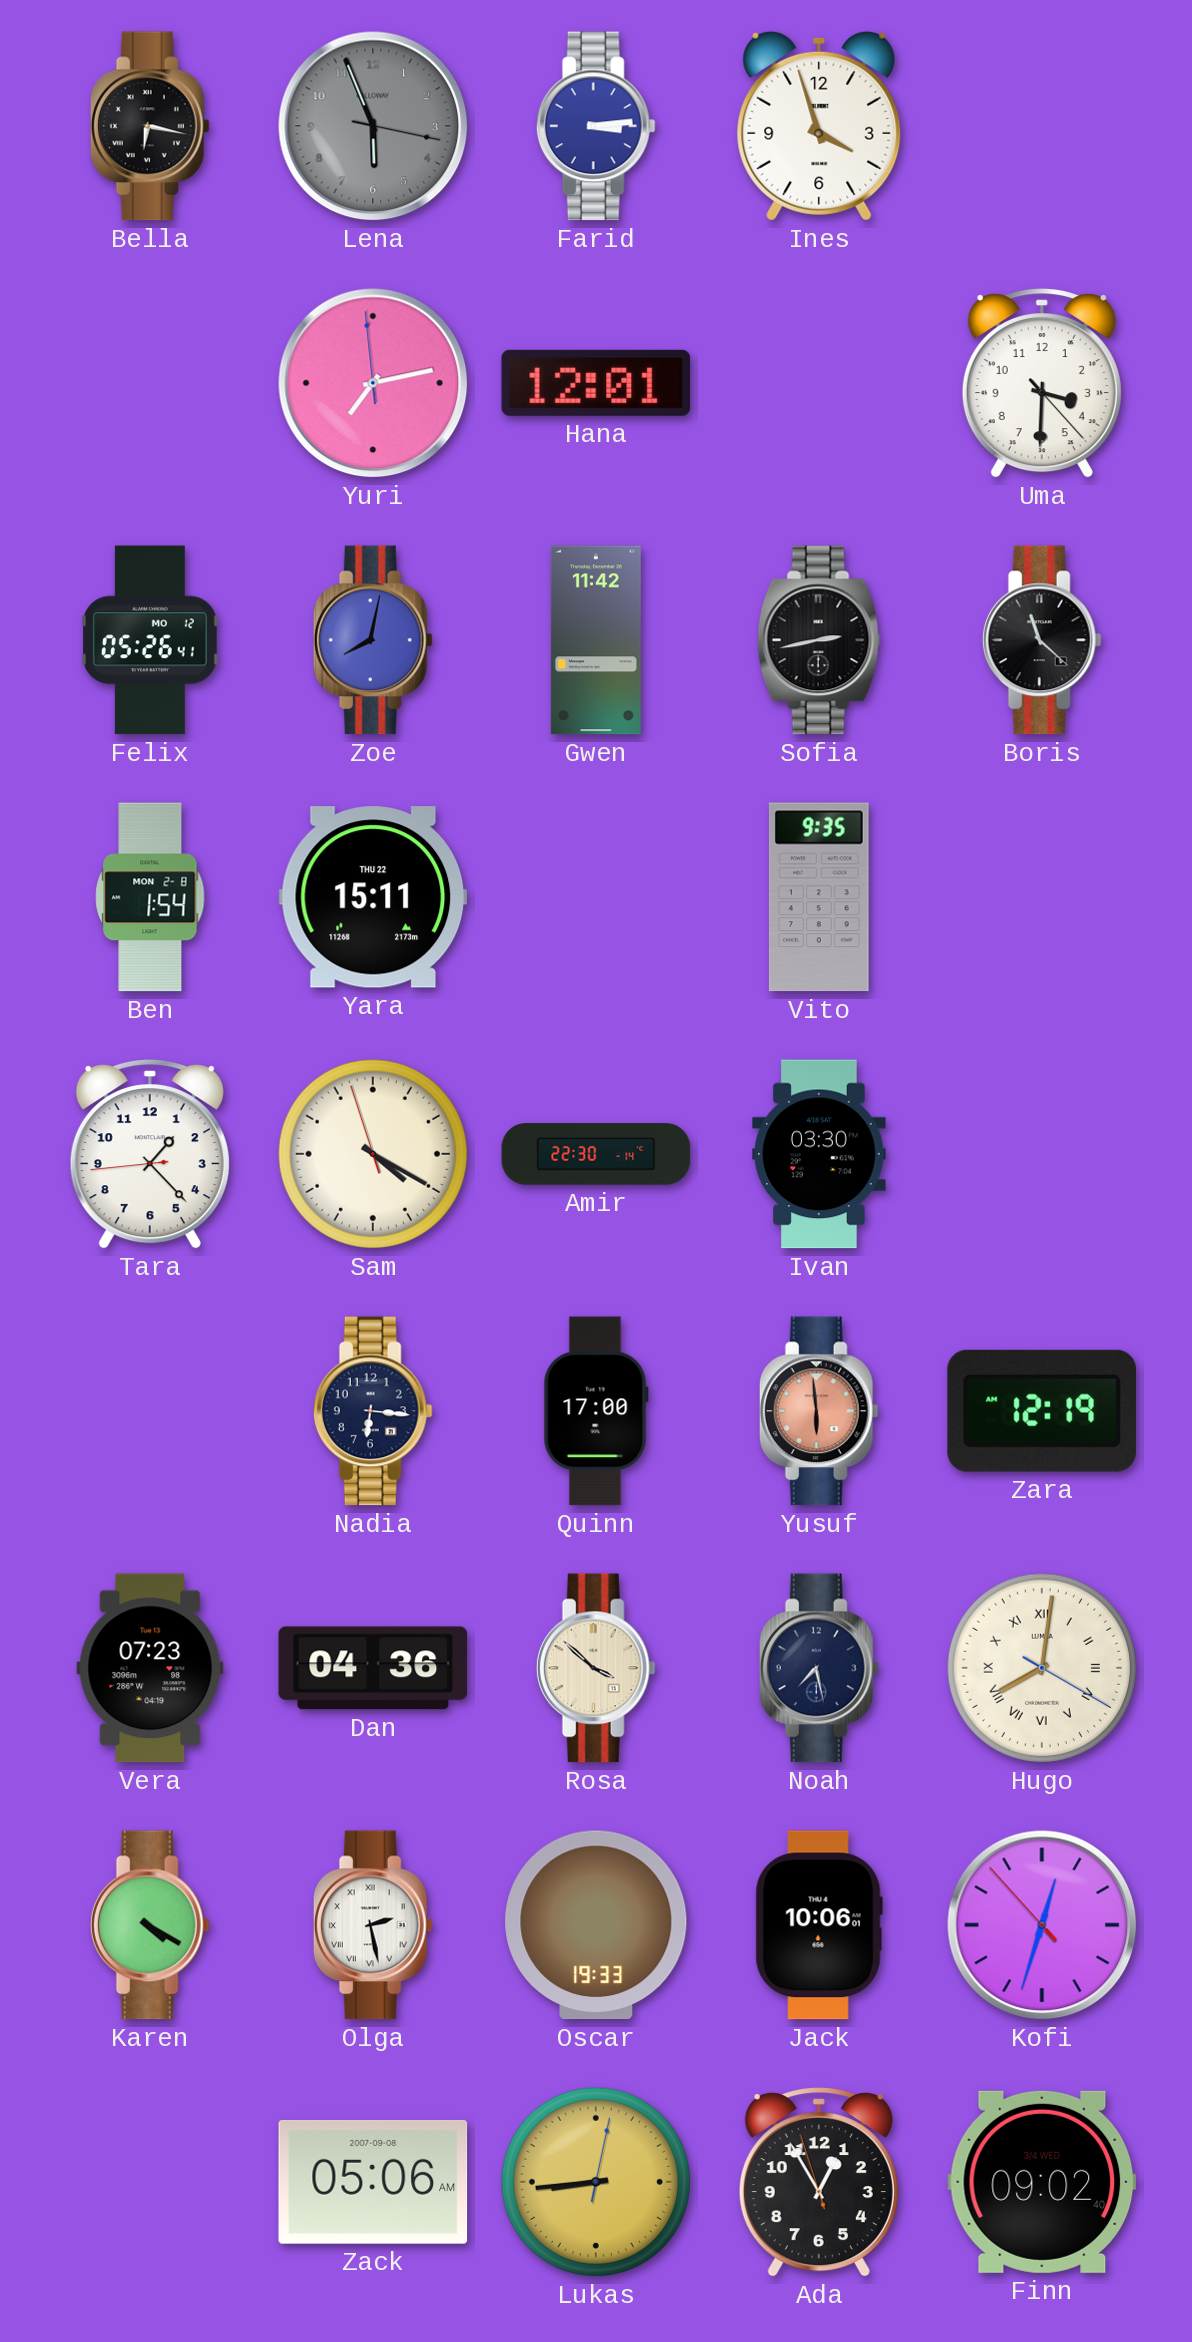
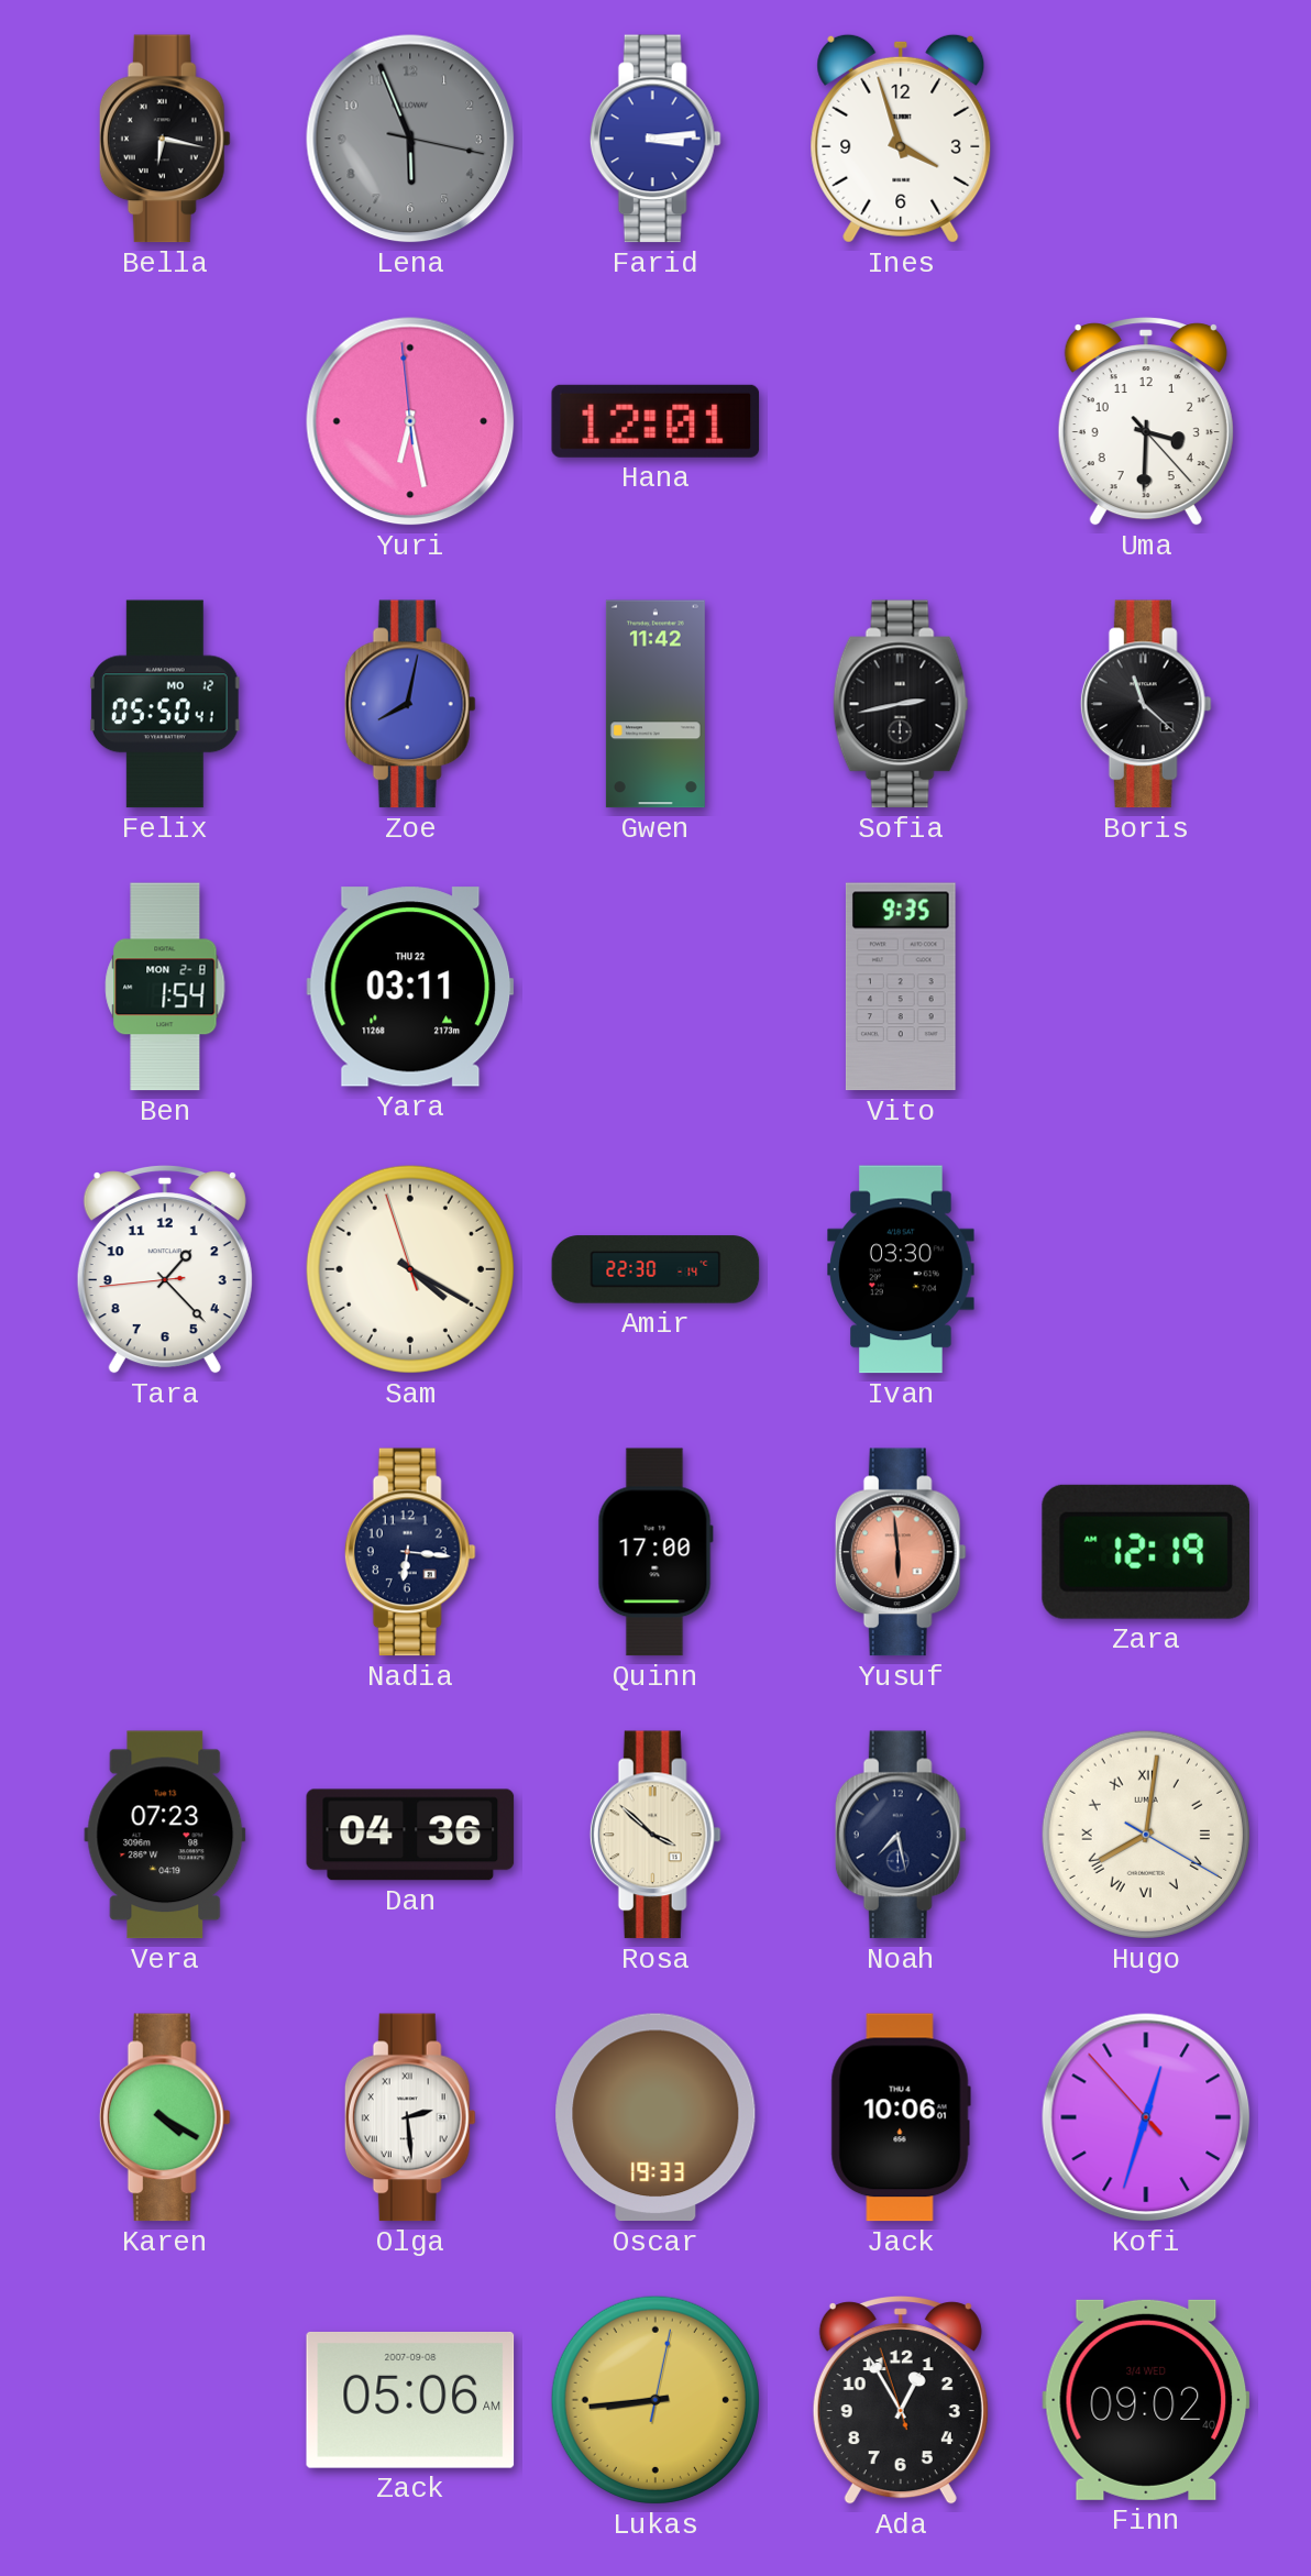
Yuri: 7:12 -> 6:27 (410, 421)
Felix: 05:26 -> 05:50 (165, 704)
Yara: 15:11 -> 03:11 (410, 987)
Olga: 2:28 -> 2:29 (410, 2117)
